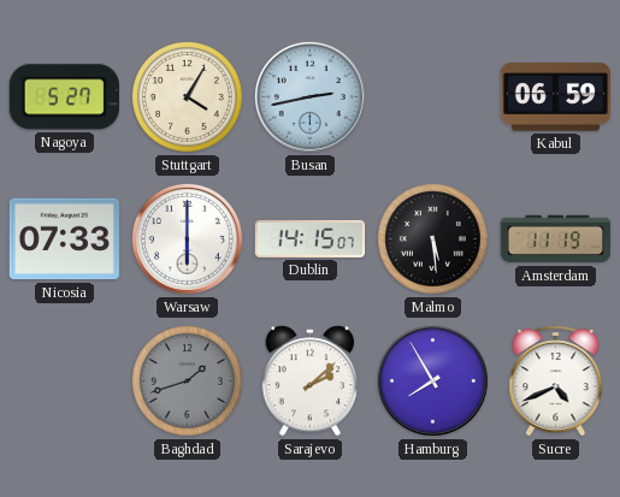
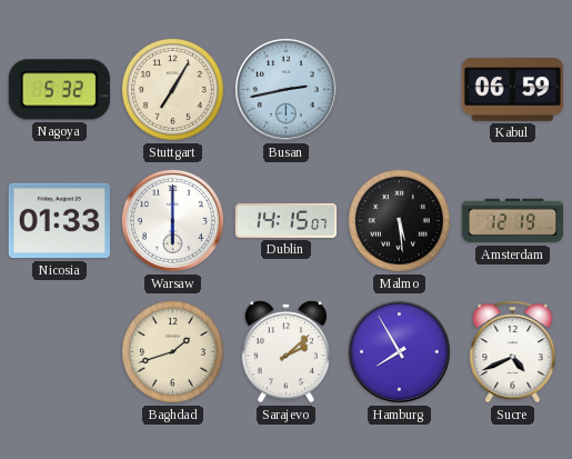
Nagoya: 5:27 -> 5:32 (59, 90)
Stuttgart: 4:05 -> 7:05 (172, 89)
Nicosia: 07:33 -> 01:33 (59, 221)
Amsterdam: 11:19 -> 12:19 (512, 221)
Baghdad dial: grey -> cream (172, 351)
